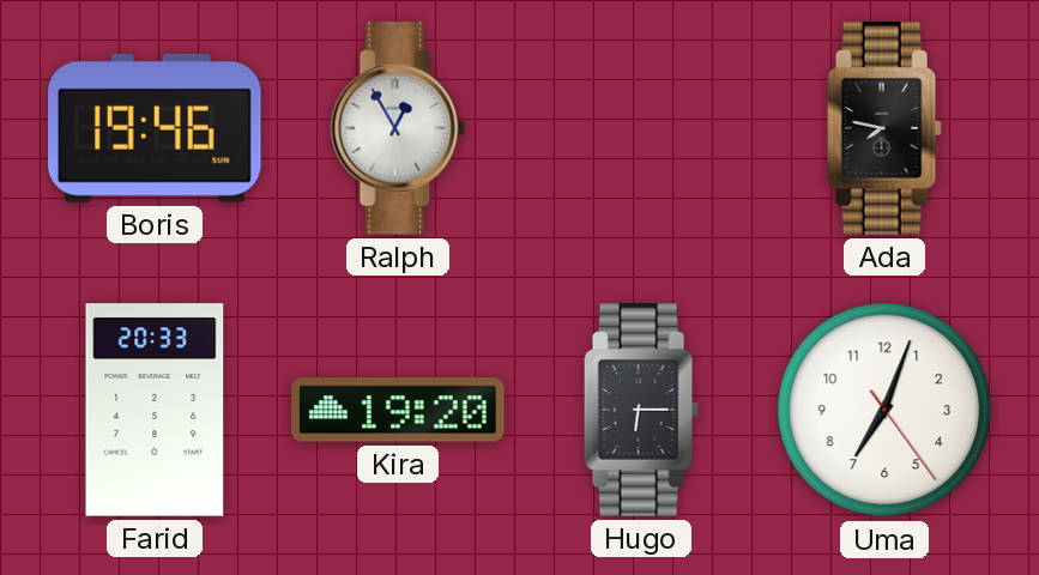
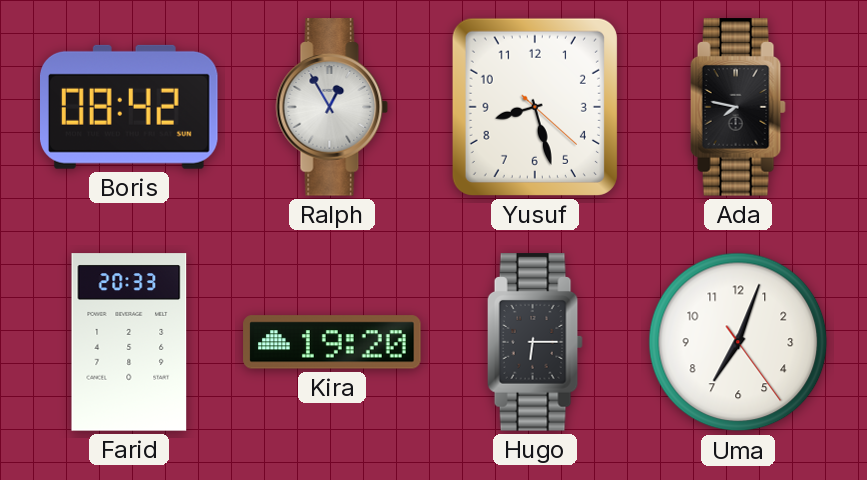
Boris: 19:46 -> 08:42 (130, 107)
Yusuf: none -> 8:27 (535, 107)
